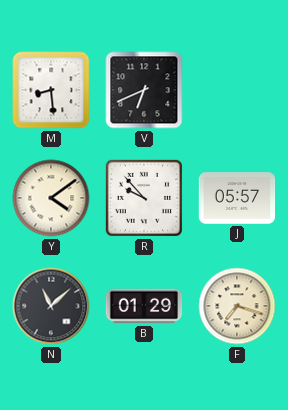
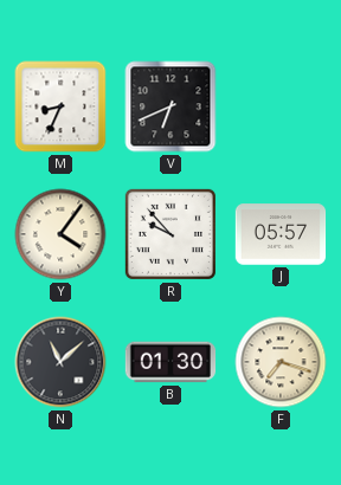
M: 8:29 -> 8:34 (60, 106)
Y: 4:09 -> 4:06 (60, 234)
B: 01:29 -> 01:30 (170, 362)
